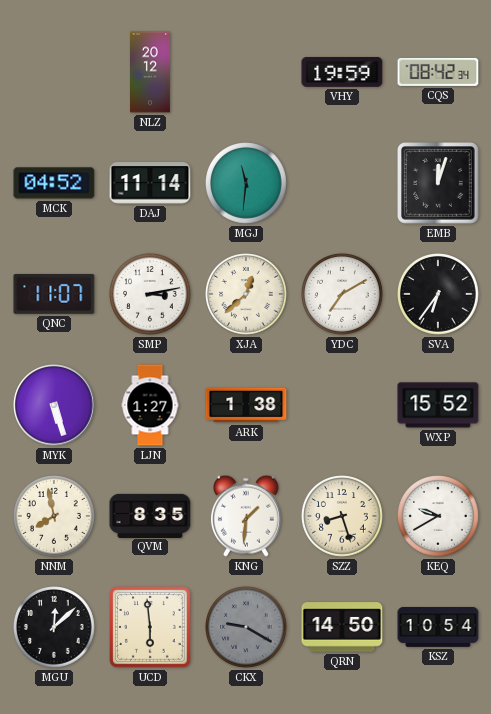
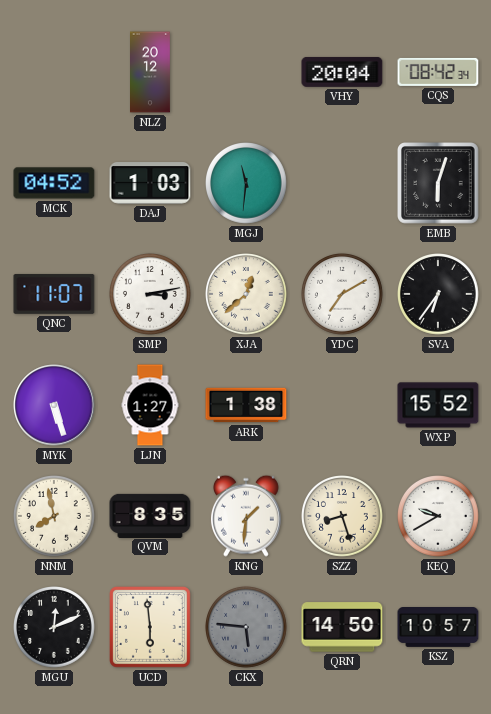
VHY: 19:59 -> 20:04 (342, 72)
DAJ: 11:14 -> 1:03 (150, 183)
EMB: 12:03 -> 6:03 (439, 184)
MGU: 12:08 -> 12:11 (55, 628)
CKX: 9:20 -> 5:46 (247, 628)
KSZ: 10:54 -> 10:57 (438, 628)
